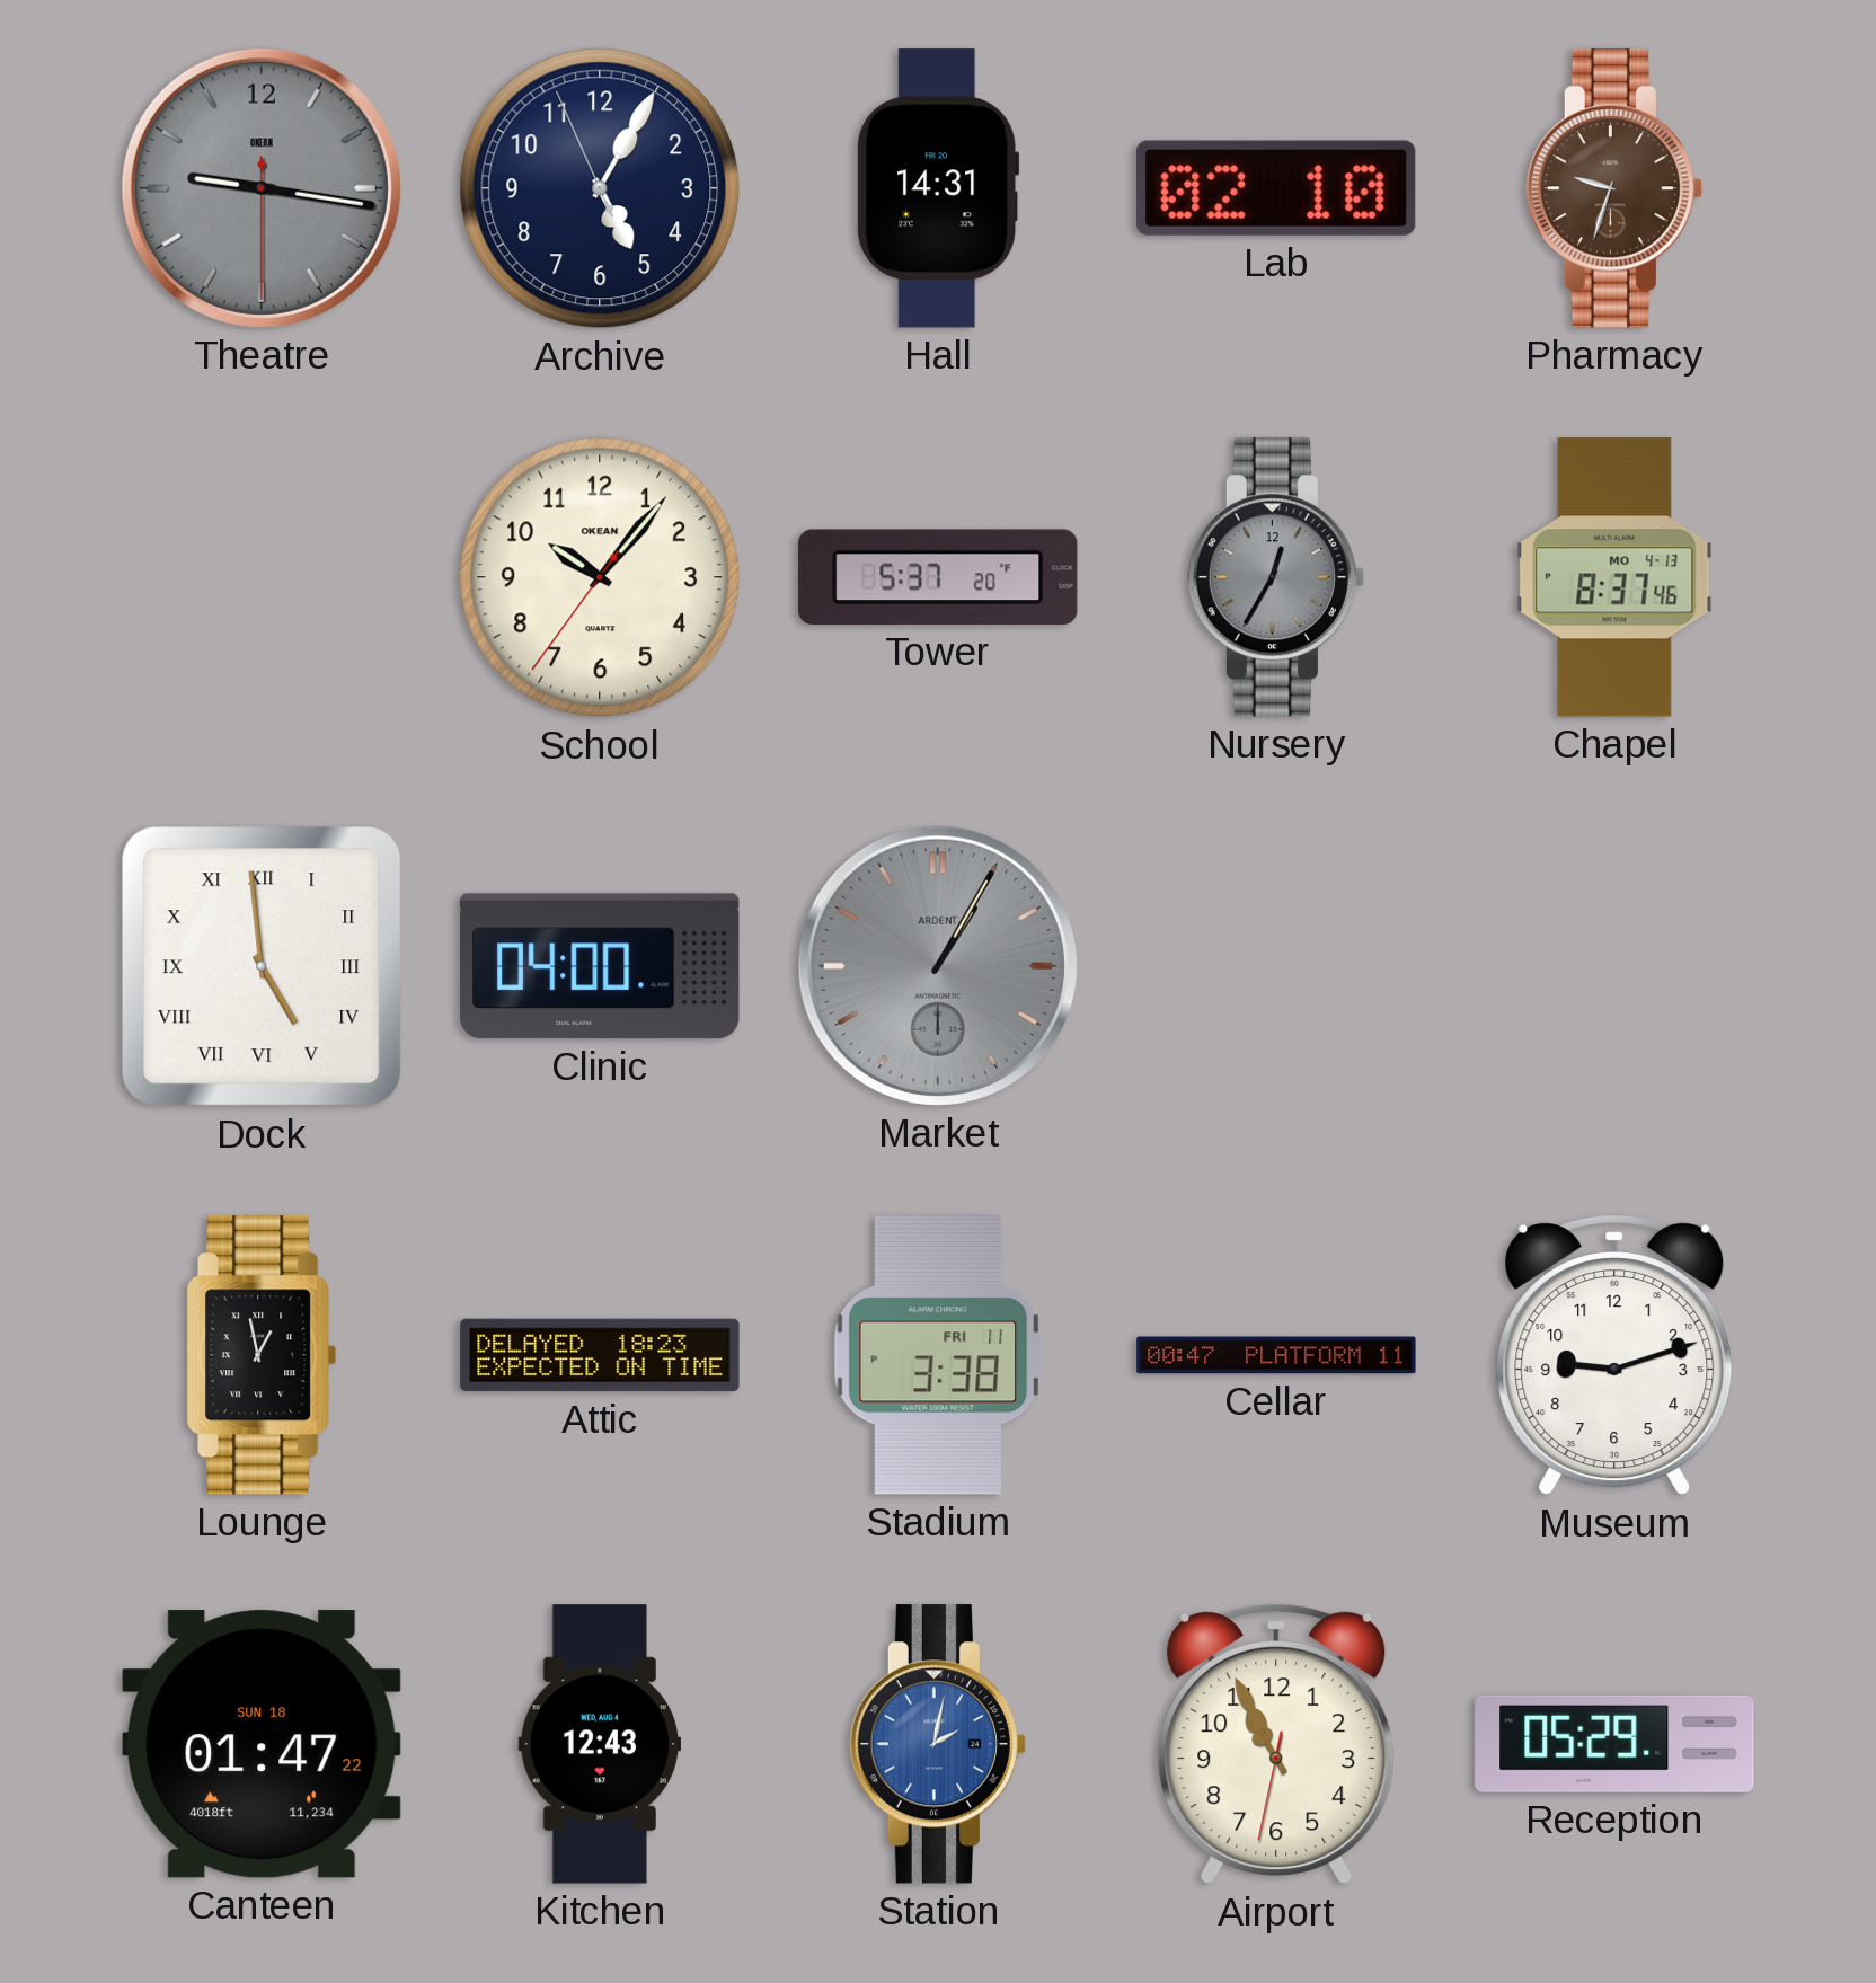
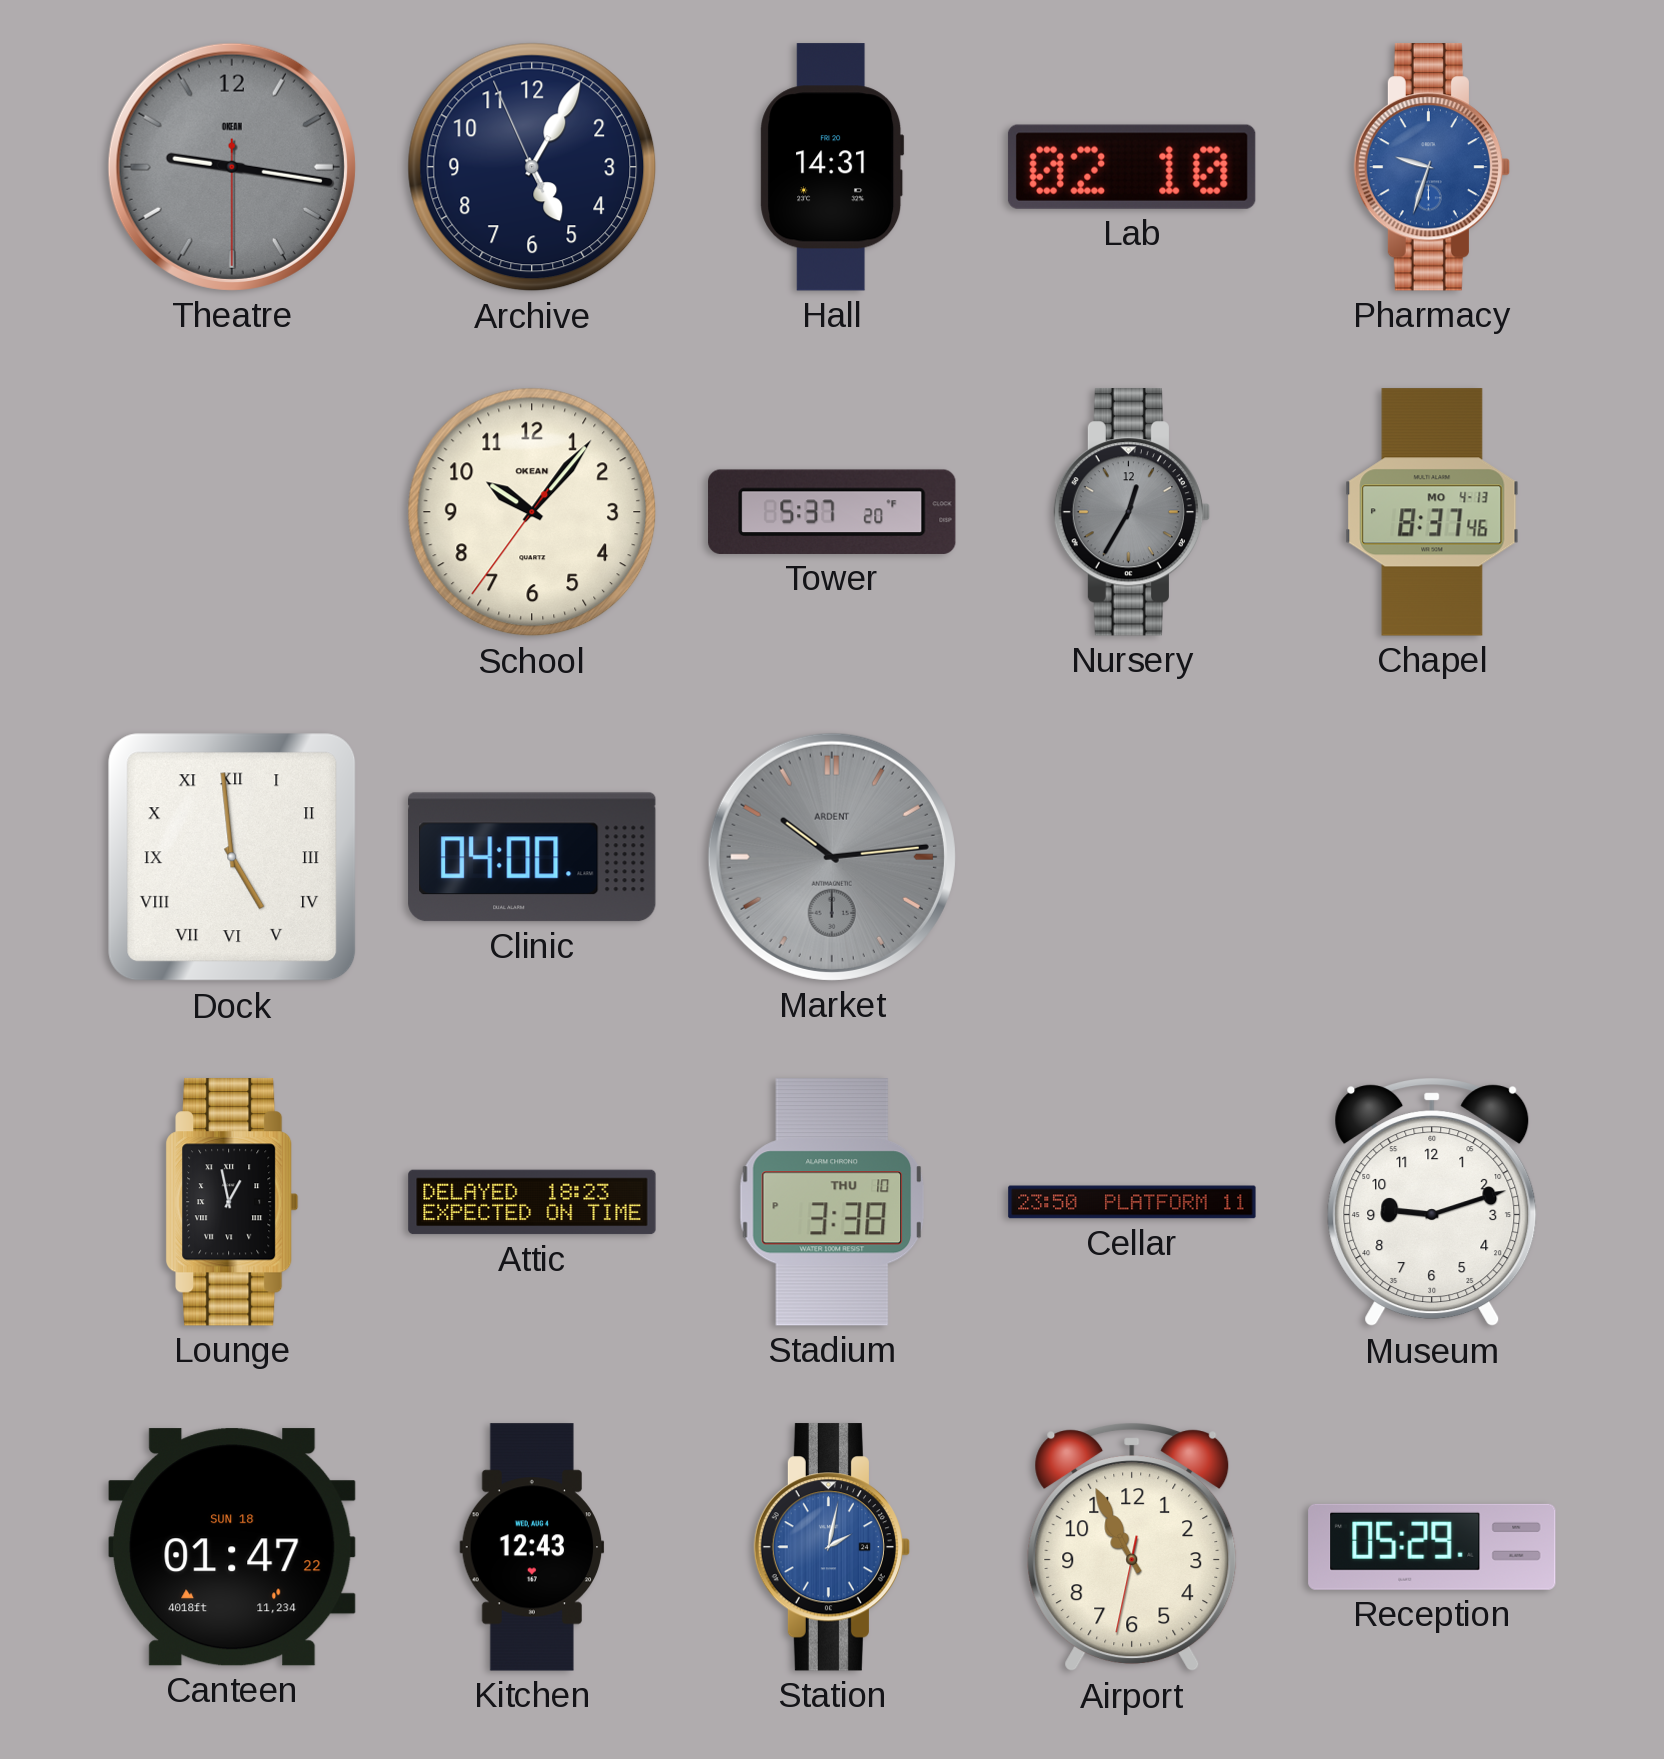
Pharmacy dial: brown -> blue (1431, 167)
Market: 1:05 -> 10:14 (832, 857)
Stadium date: FRI 11 -> THU 10 (832, 1202)
Cellar: 00:47 -> 23:50 (1132, 1202)
